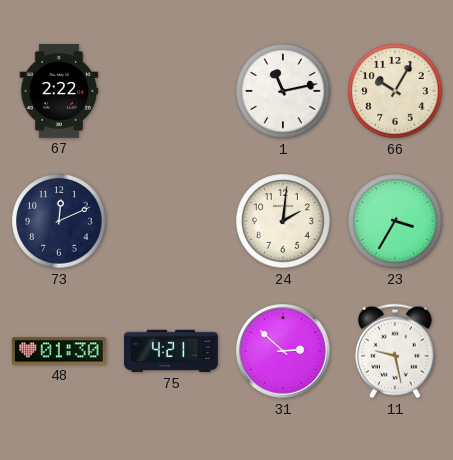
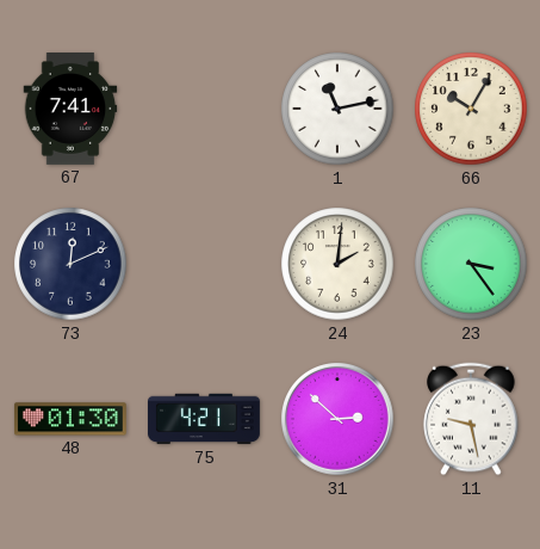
67: 2:22 -> 7:41 (70, 110)
23: 3:35 -> 3:24 (471, 264)
